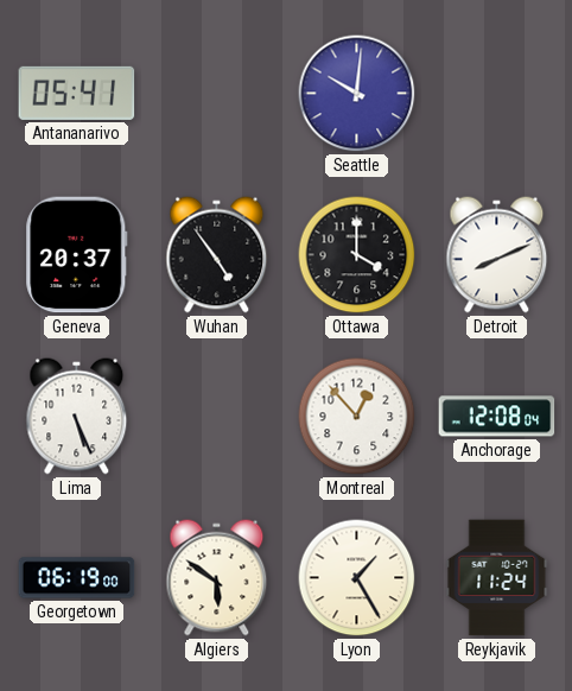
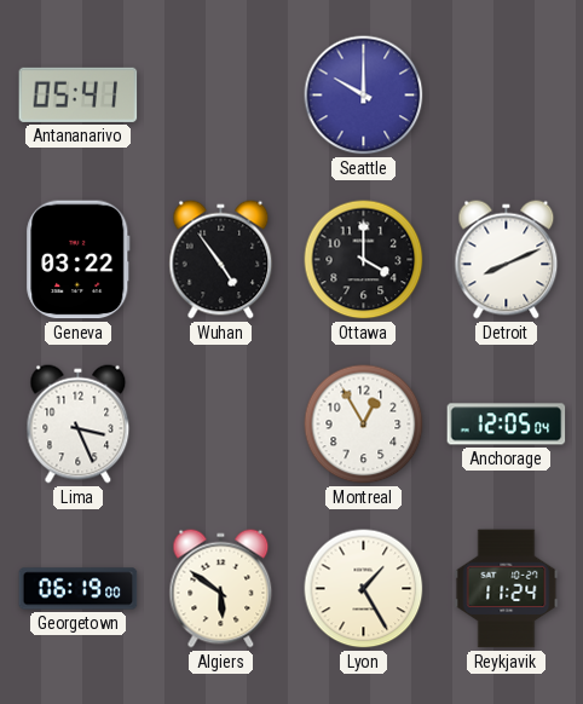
Seattle: 10:01 -> 10:00 (364, 96)
Geneva: 20:37 -> 03:22 (79, 260)
Lima: 5:26 -> 3:26 (79, 425)
Montreal: 12:53 -> 12:55 (364, 425)
Anchorage: 12:08 -> 12:05 (507, 425)
